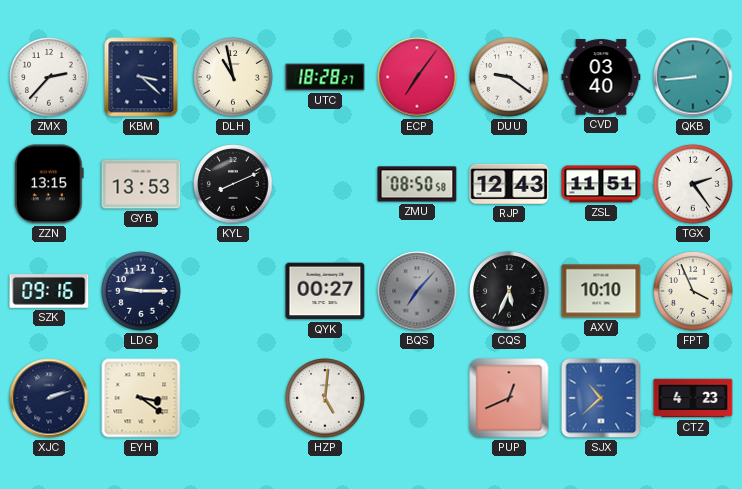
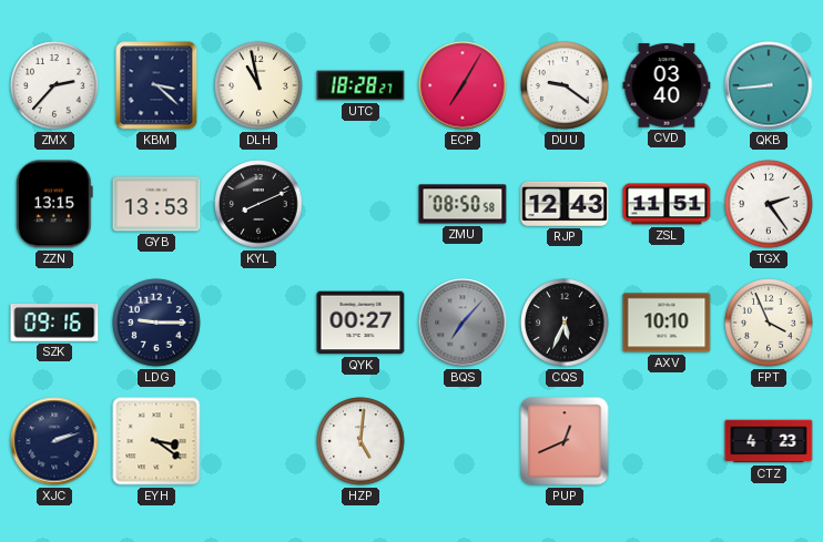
ECP: 7:06 -> 7:05 (463, 85)
SJX: 10:38 -> none (601, 398)
